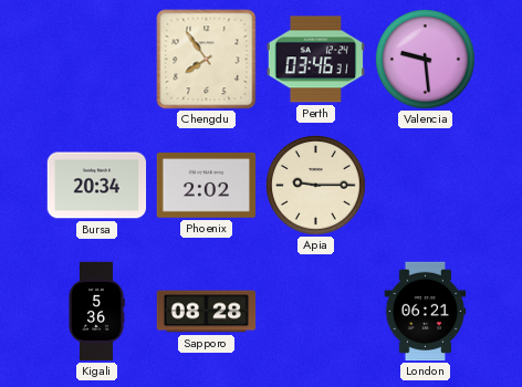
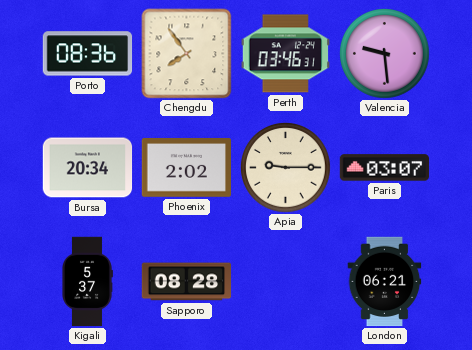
Porto: none -> 08:36 (88, 54)
Paris: none -> 03:07 (385, 168)
Kigali: 5:36 -> 5:37 (87, 282)
